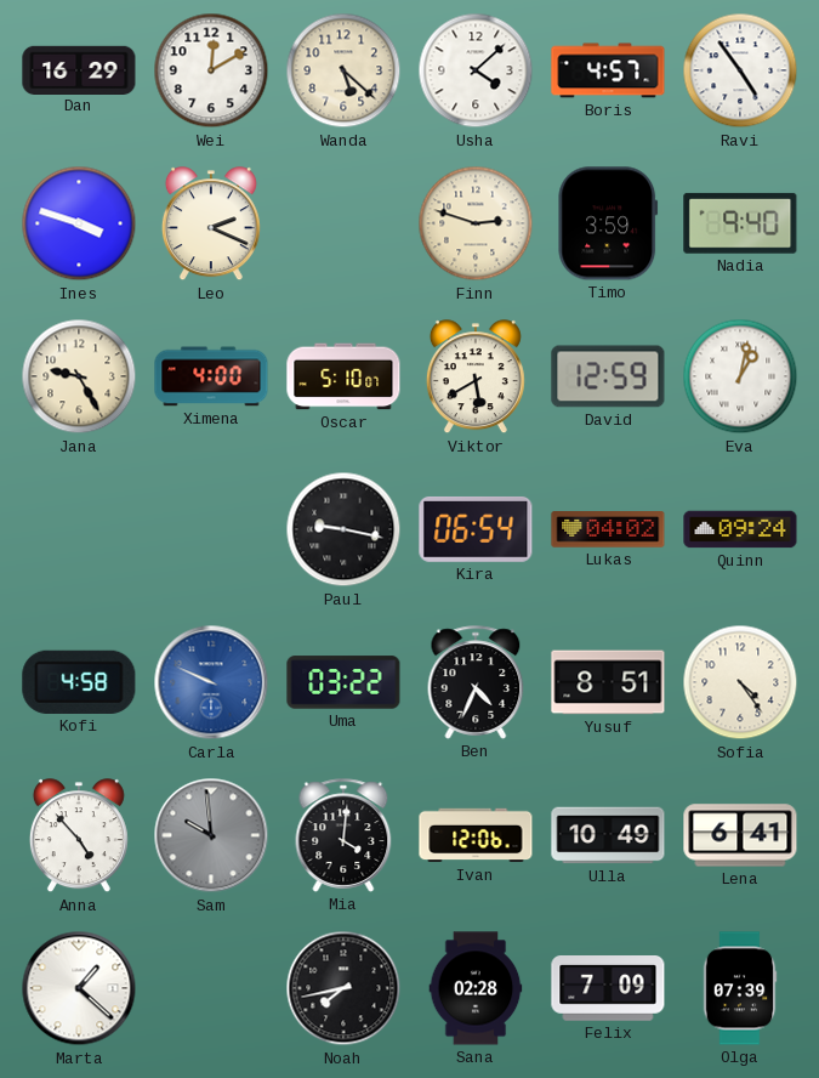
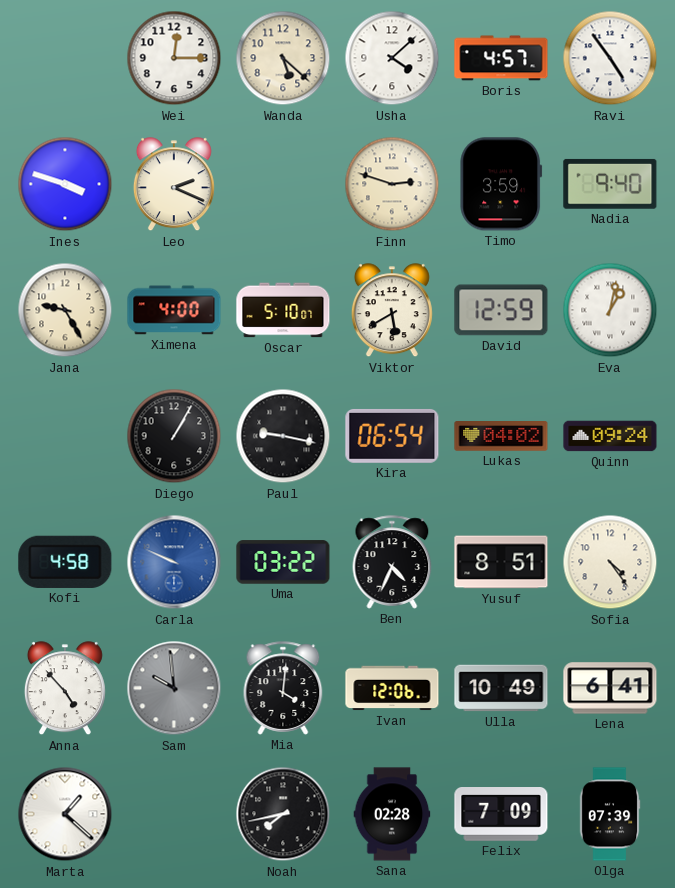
Dan: 16:29 -> none (79, 69)
Wei: 12:10 -> 12:15 (174, 58)
Diego: none -> 1:05 (174, 436)
